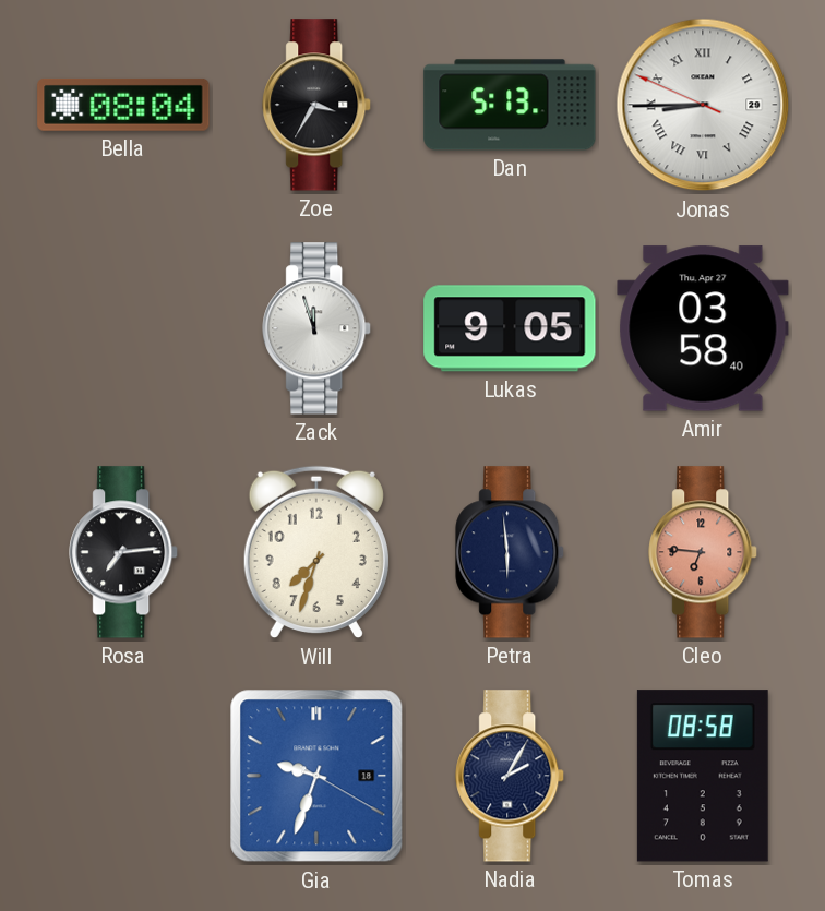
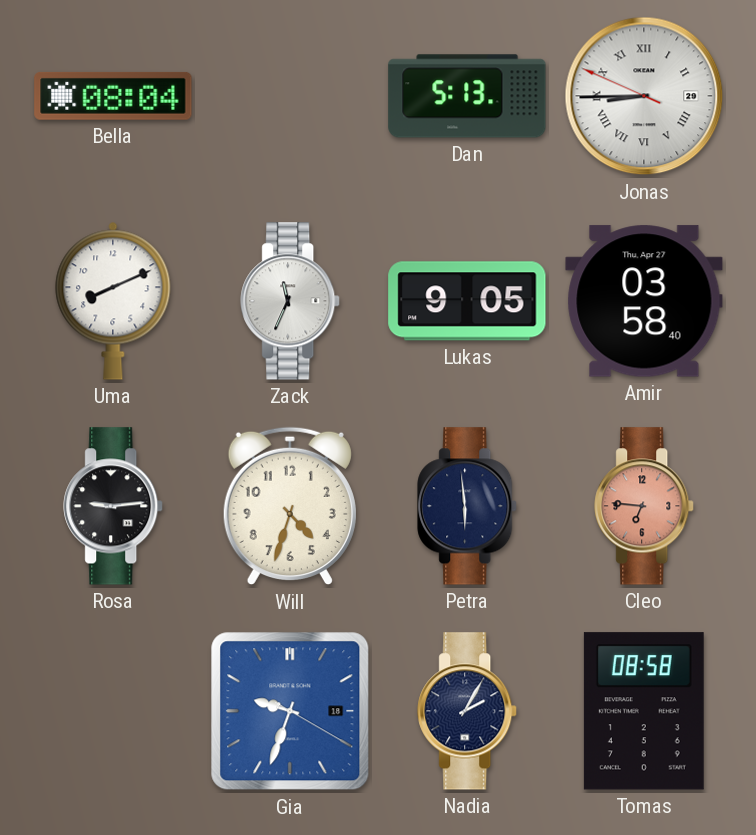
Zoe: 3:35 -> none (318, 105)
Uma: none -> 8:11 (113, 301)
Zack: 11:57 -> 11:34 (291, 301)
Rosa: 7:14 -> 9:14 (114, 506)
Will: 7:33 -> 4:33 (290, 506)
